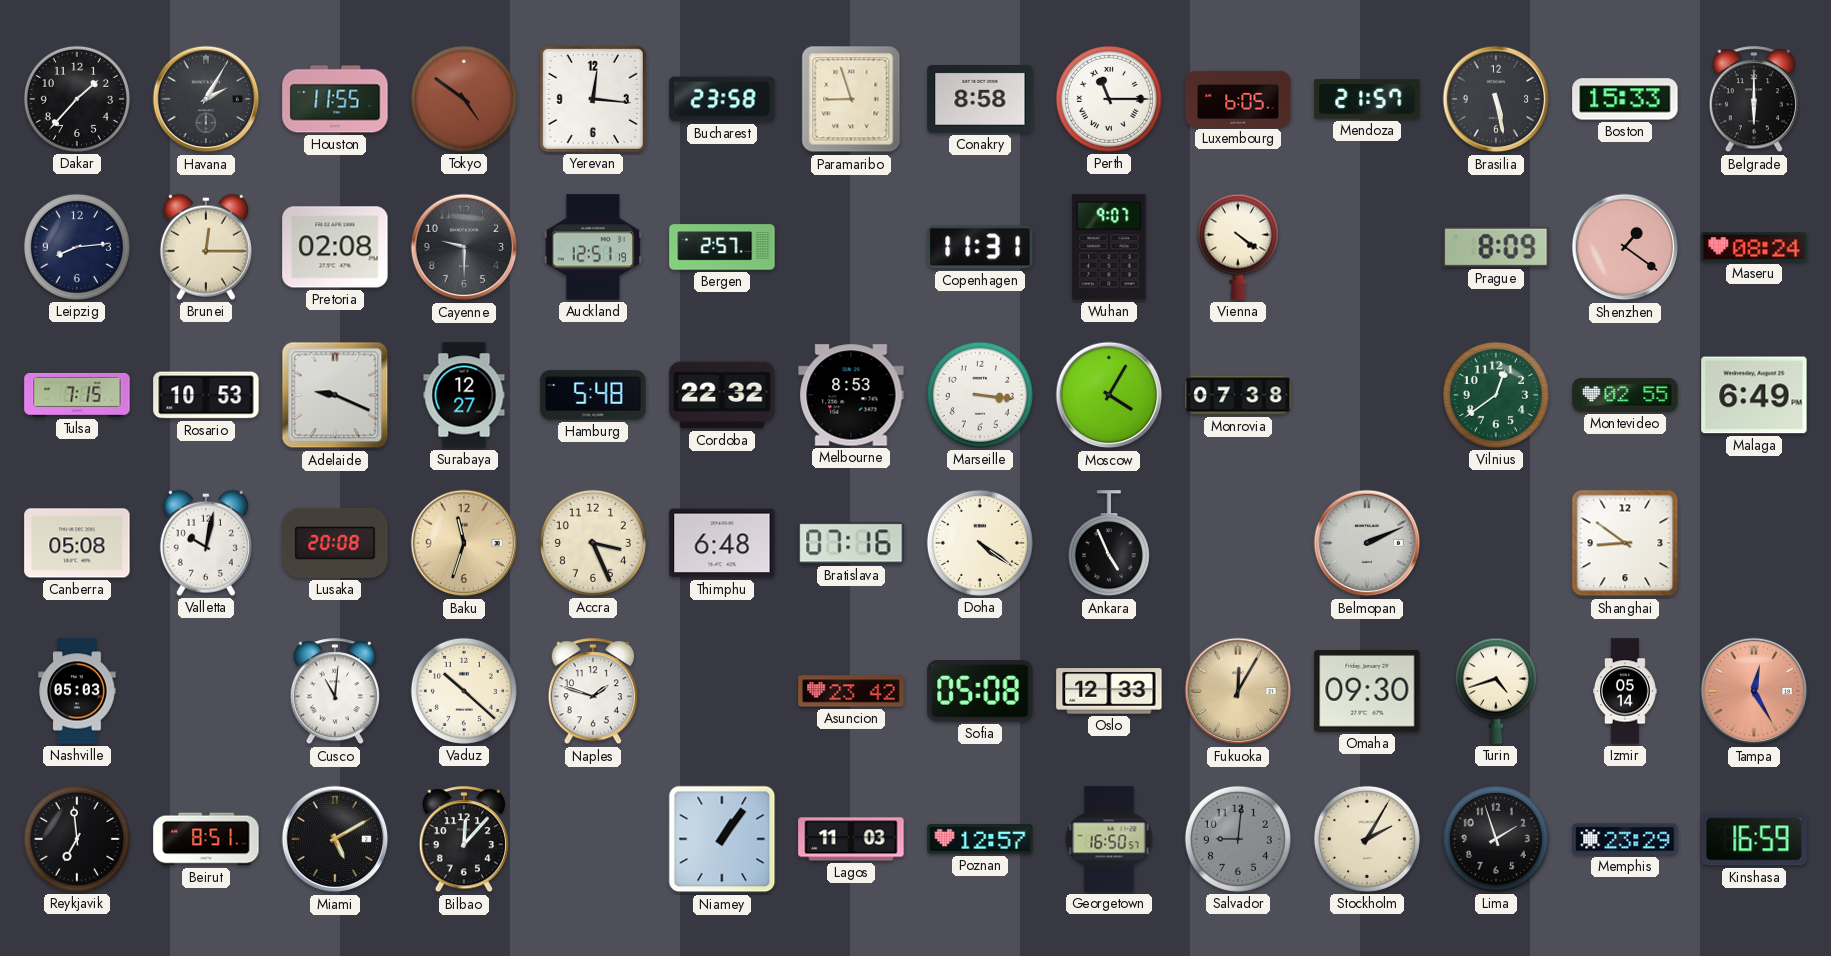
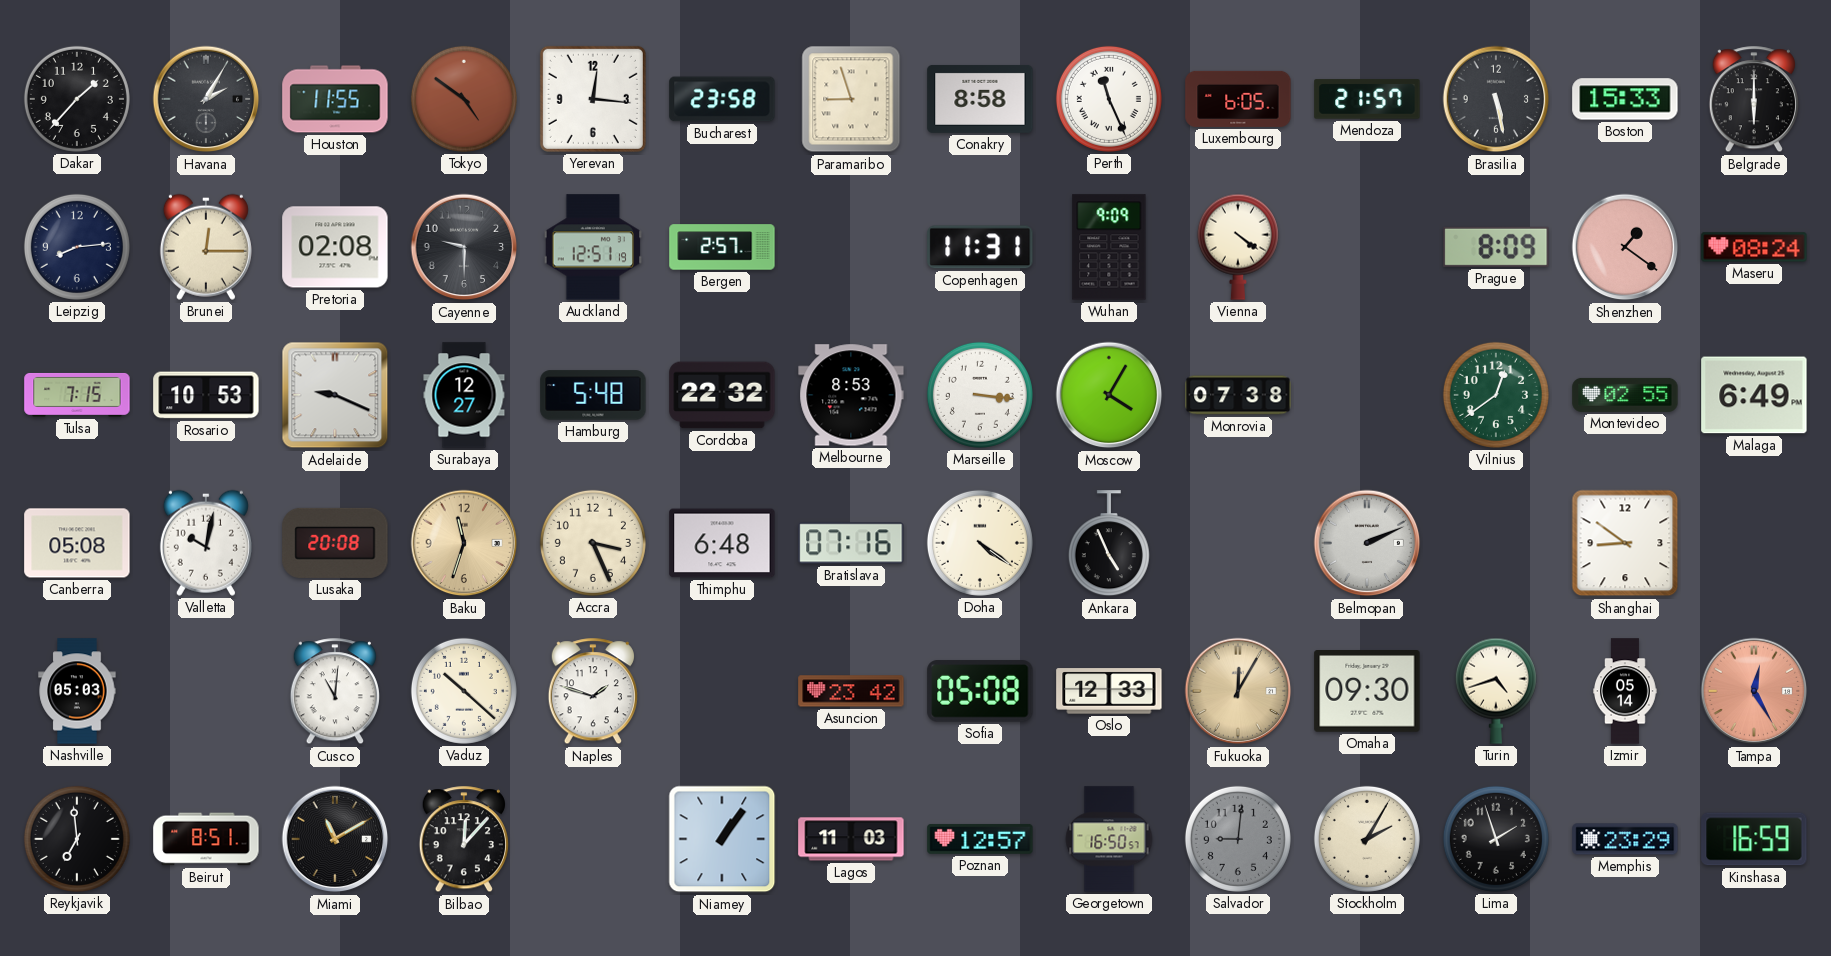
Perth: 11:15 -> 11:26 (1109, 99)
Wuhan: 9:07 -> 9:09 (1109, 247)
Miami: 5:10 -> 11:10 (335, 839)
